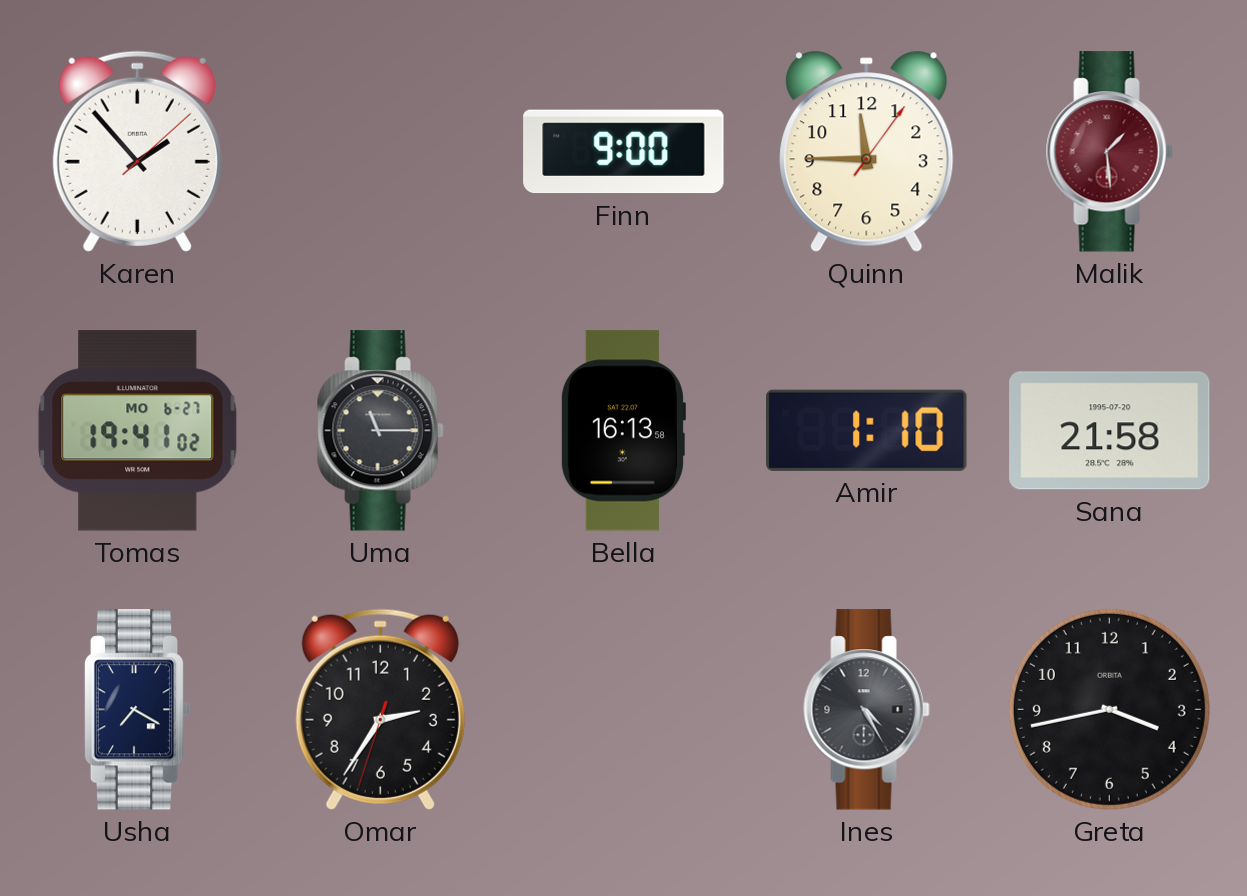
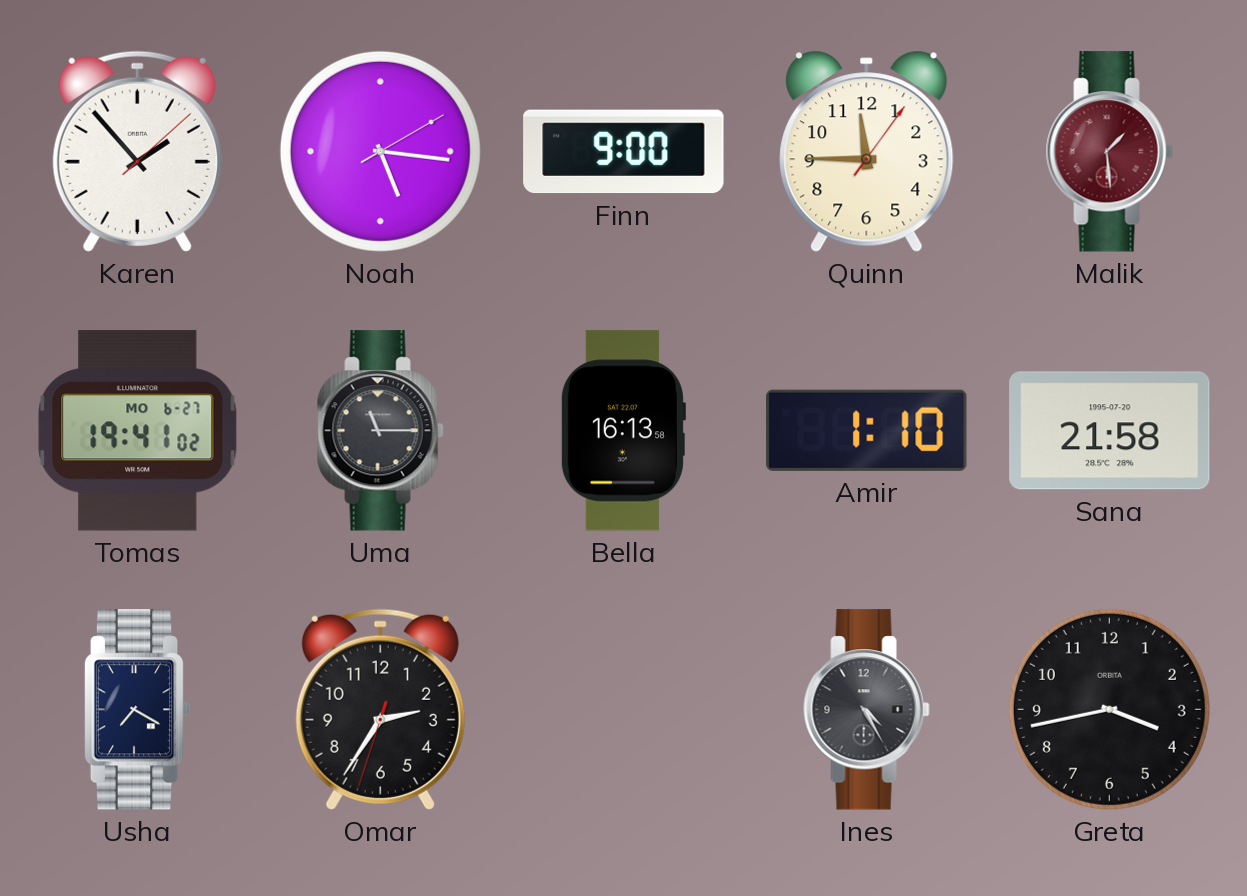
Noah: none -> 5:16 (380, 151)
